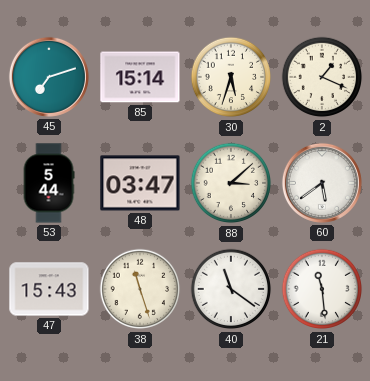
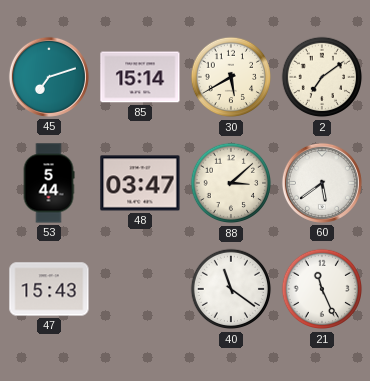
30: 5:33 -> 5:40 (231, 77)
2: 1:19 -> 7:09 (322, 77)
38: 11:27 -> none (140, 289)
21: 11:29 -> 11:26 (322, 289)
